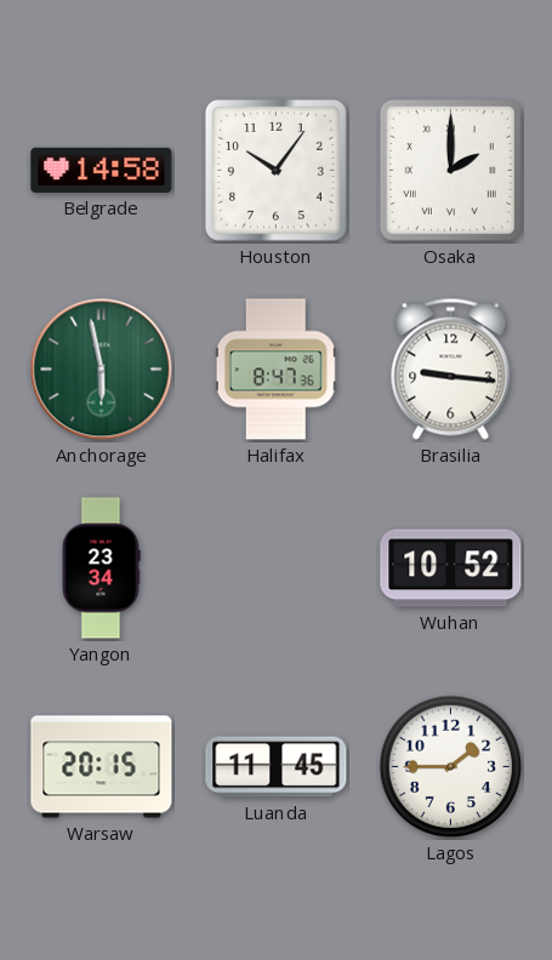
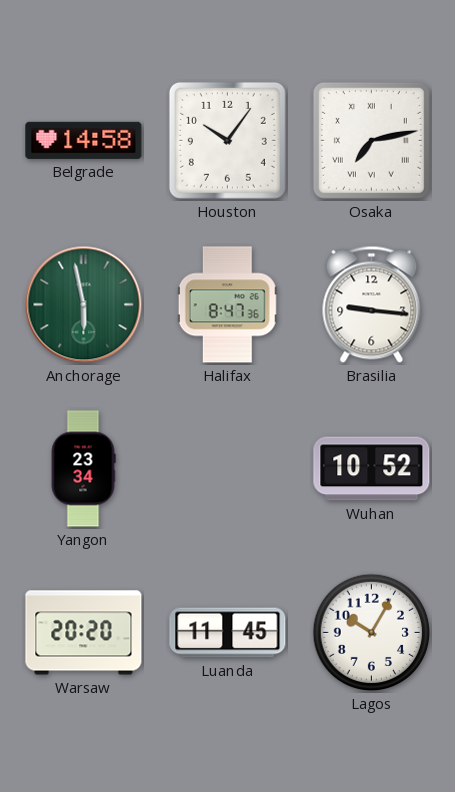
Osaka: 2:00 -> 7:13 (371, 140)
Warsaw: 20:15 -> 20:20 (84, 633)
Lagos: 1:45 -> 10:05 (372, 633)
